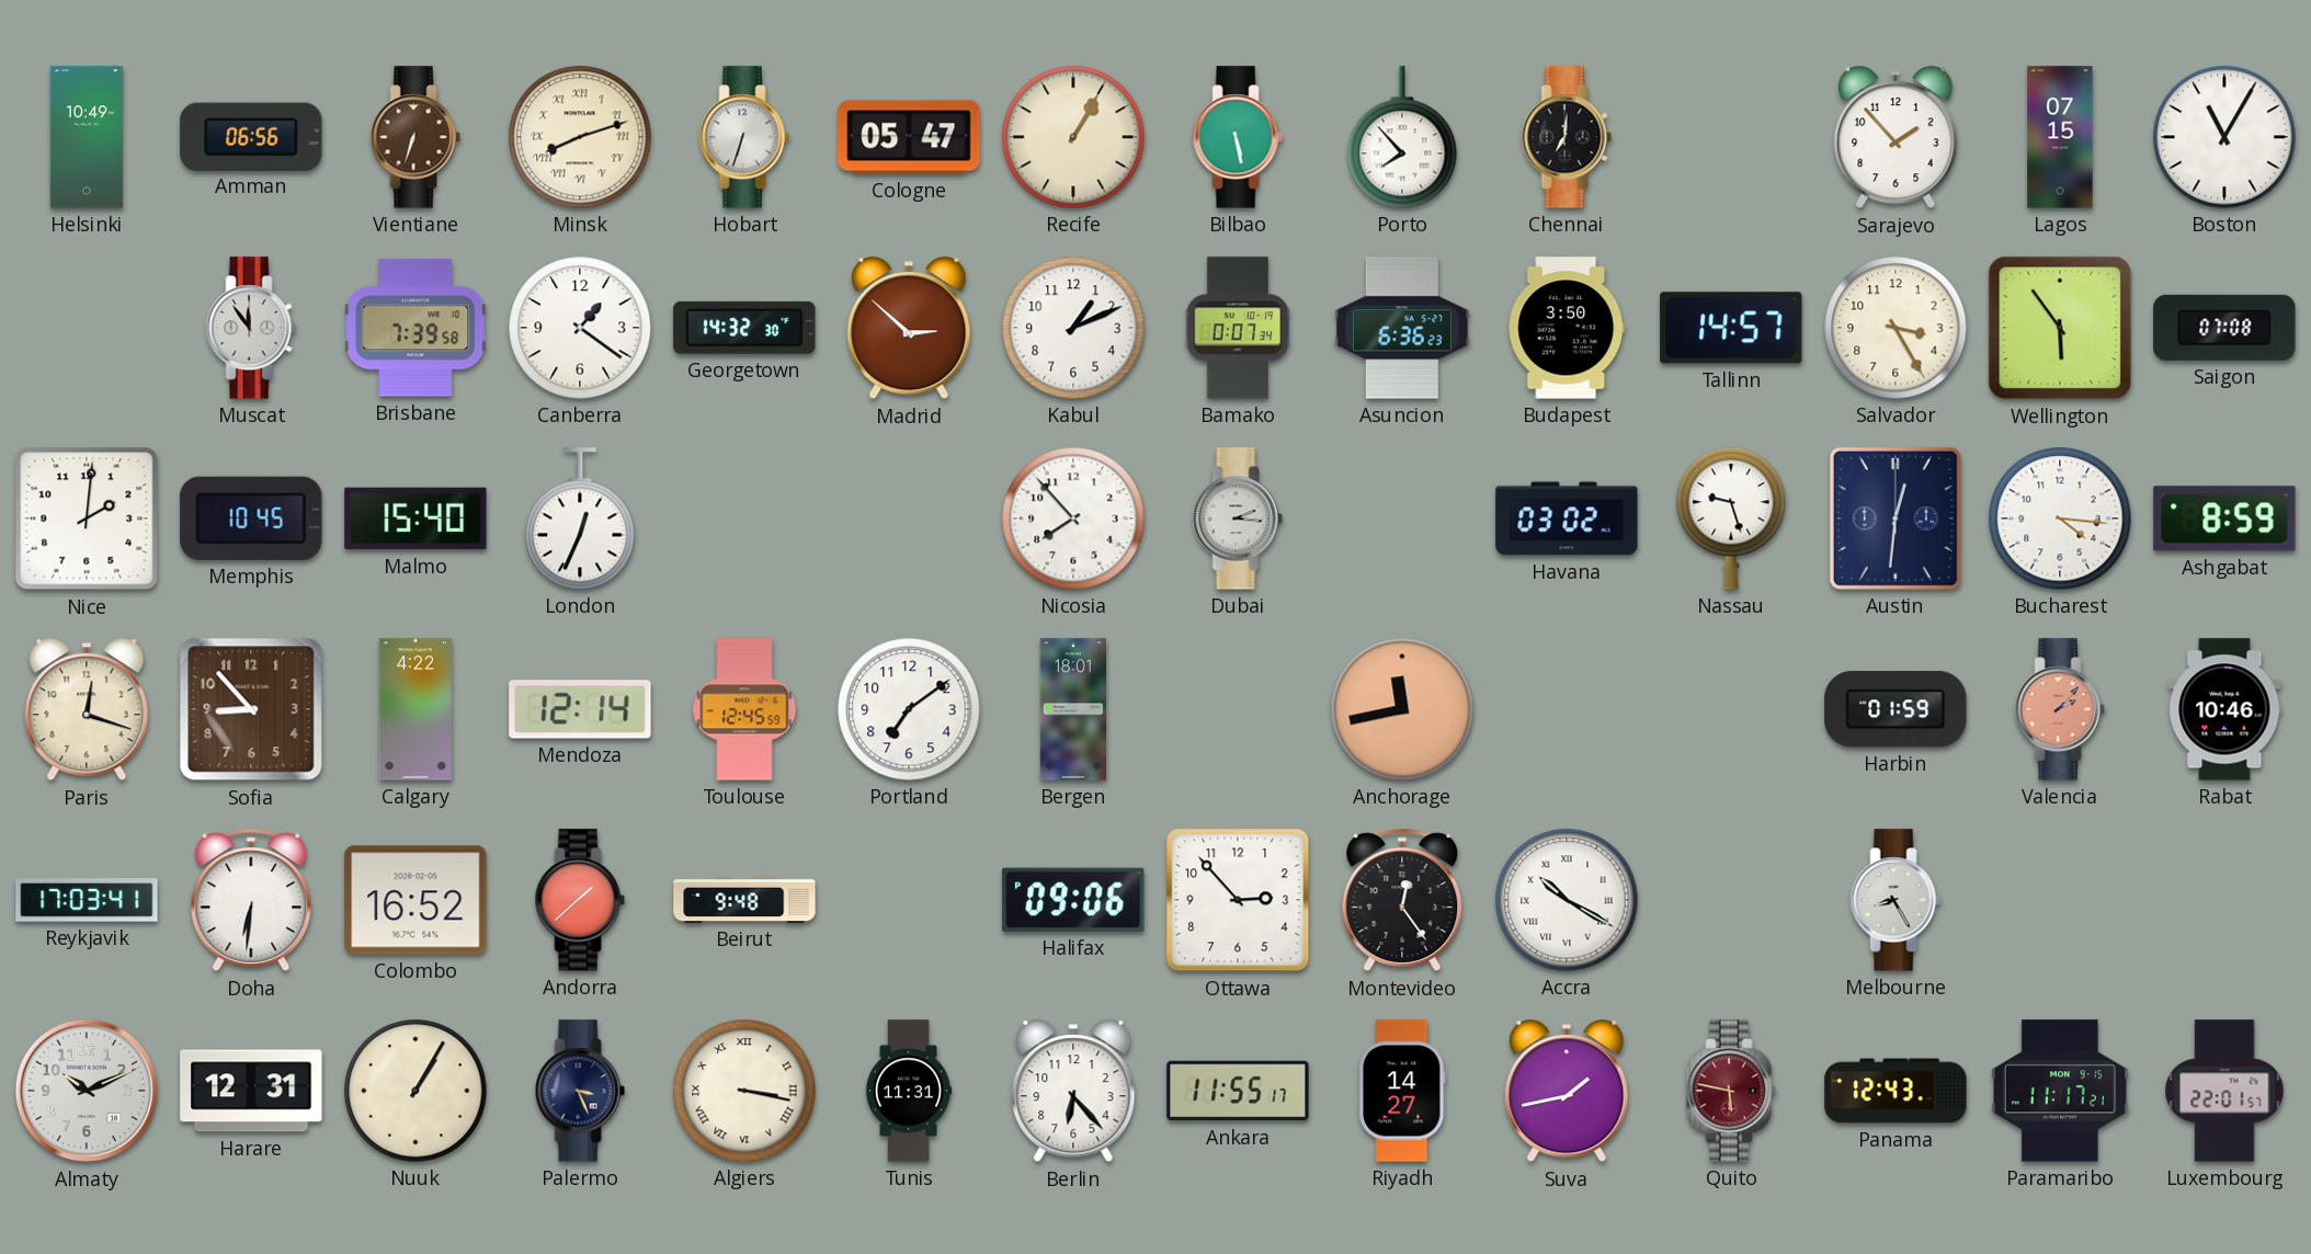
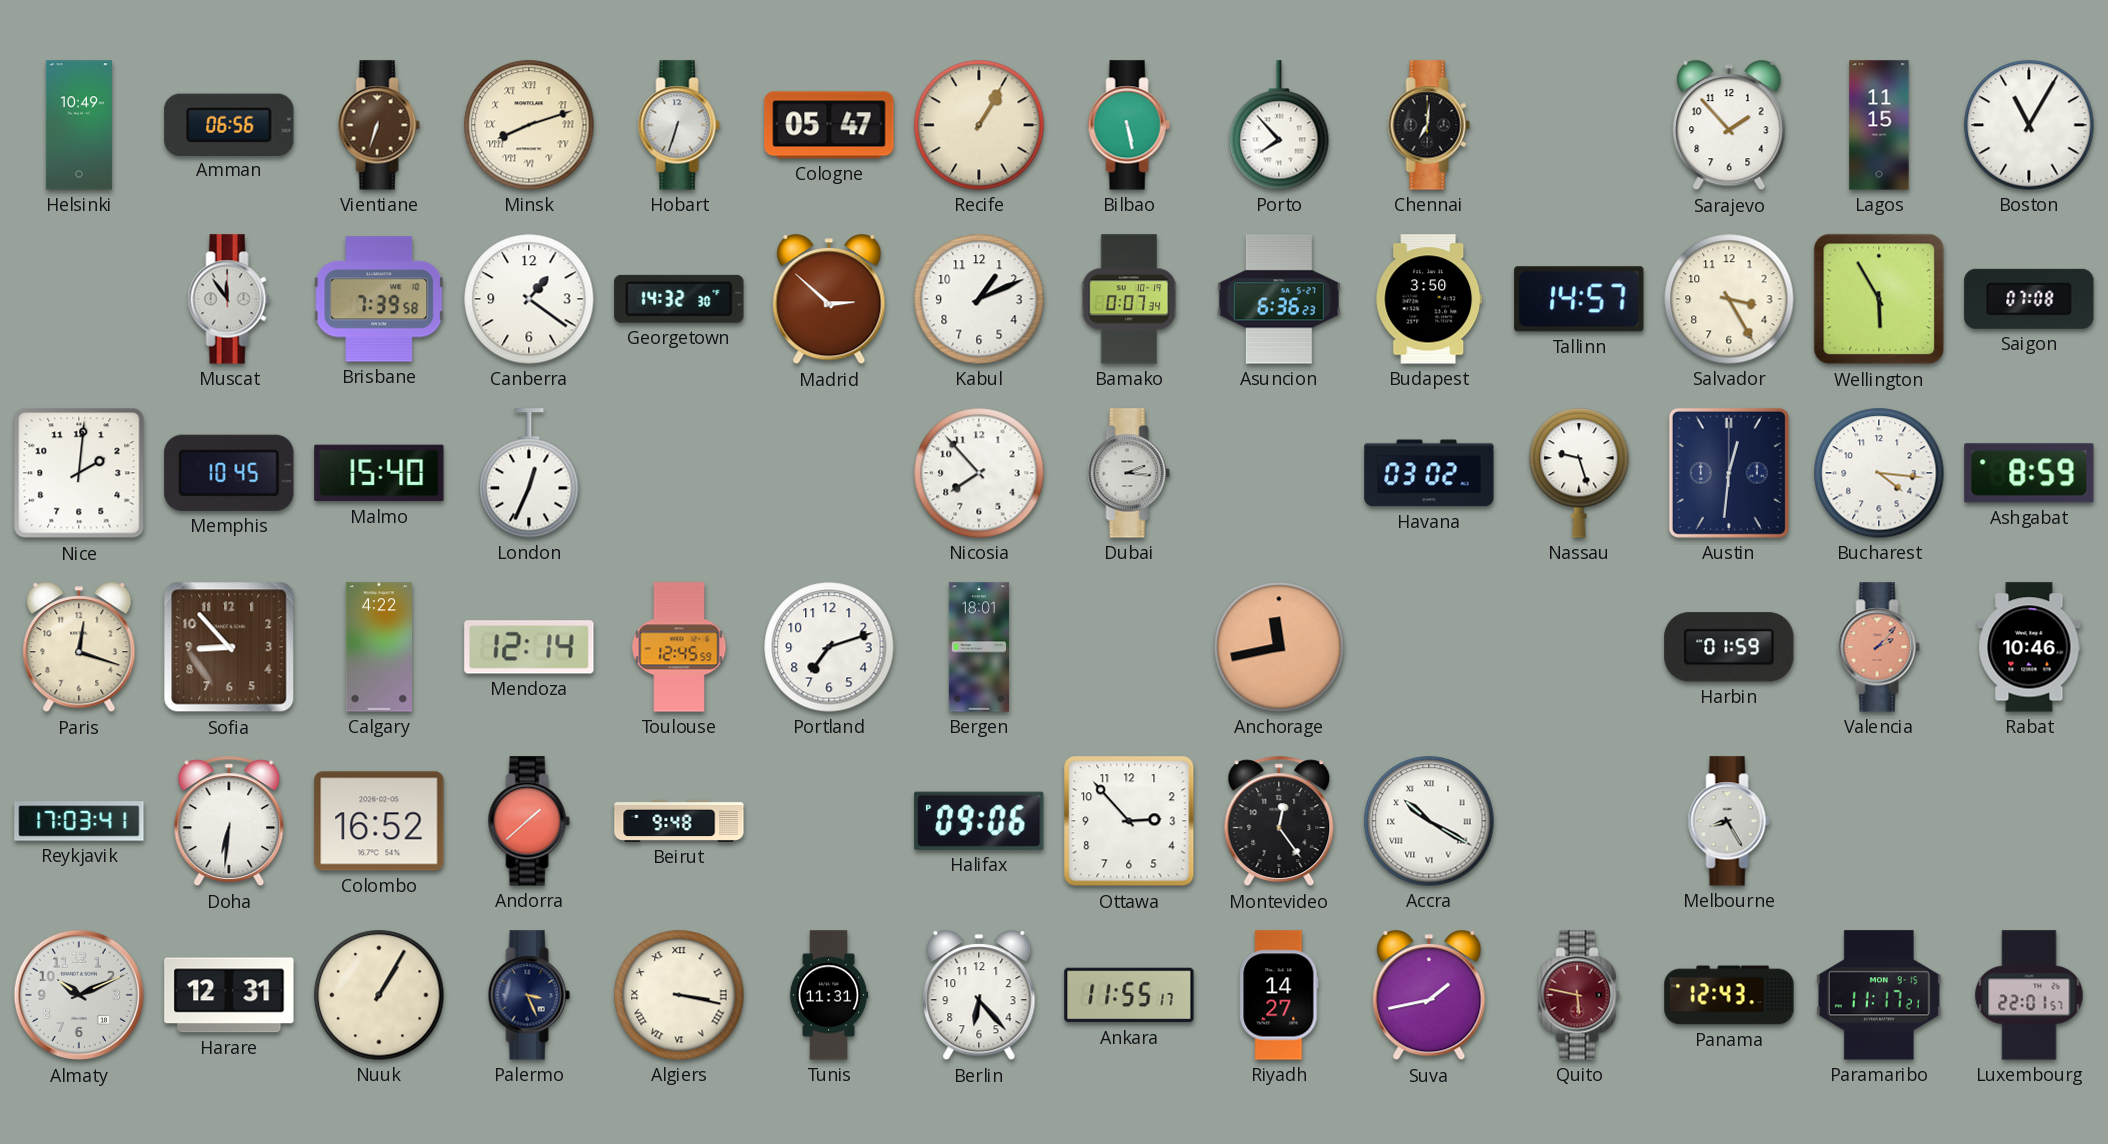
Lagos: 07:15 -> 11:15 (1879, 125)
Wellington: 5:54 -> 5:55 (1879, 299)
Portland: 7:09 -> 7:12 (829, 647)
